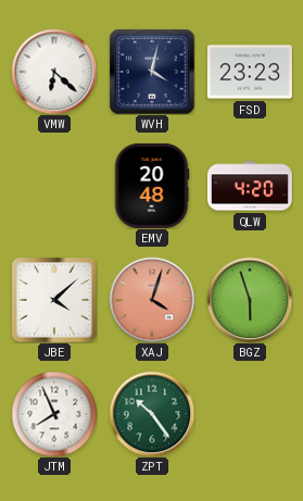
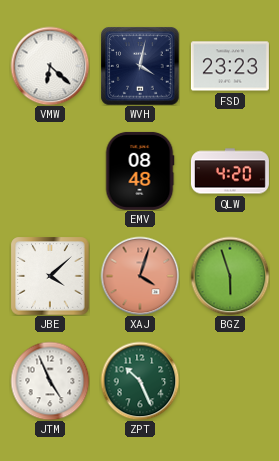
EMV: 20:48 -> 08:48 (140, 171)
JTM: 7:56 -> 4:56 (50, 381)
ZPT: 10:24 -> 10:26 (140, 381)
